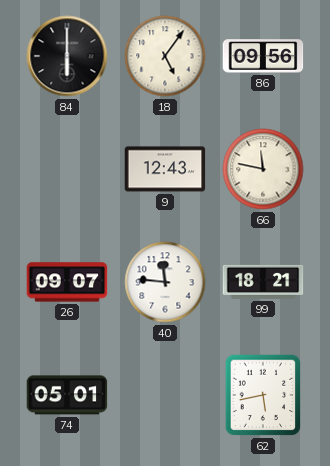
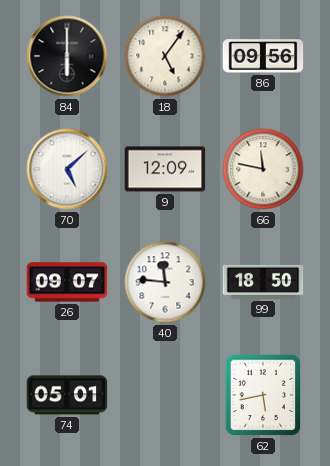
70: none -> 5:08 (67, 169)
9: 12:43 -> 12:09 (165, 169)
99: 18:21 -> 18:50 (263, 282)
